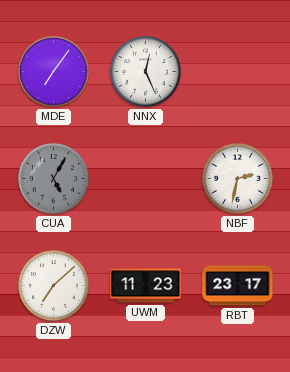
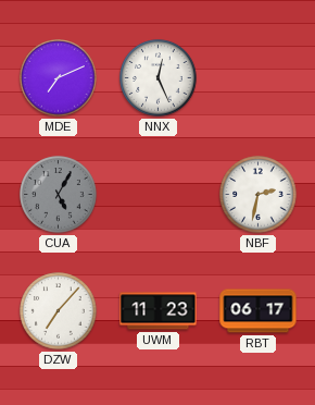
MDE: 7:06 -> 7:11 (59, 78)
DZW: 7:08 -> 7:07 (59, 311)
RBT: 23:17 -> 06:17 (259, 311)
